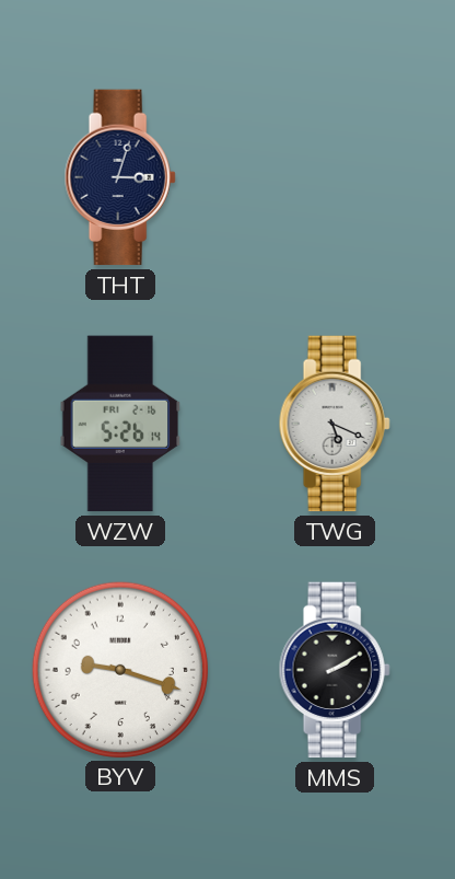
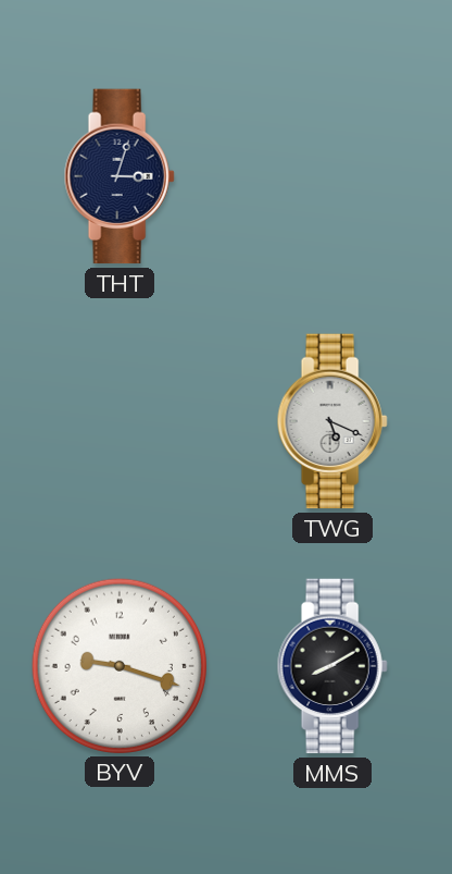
WZW: 5:26 -> none (120, 424)
MMS: 2:10 -> 8:10 (332, 666)
